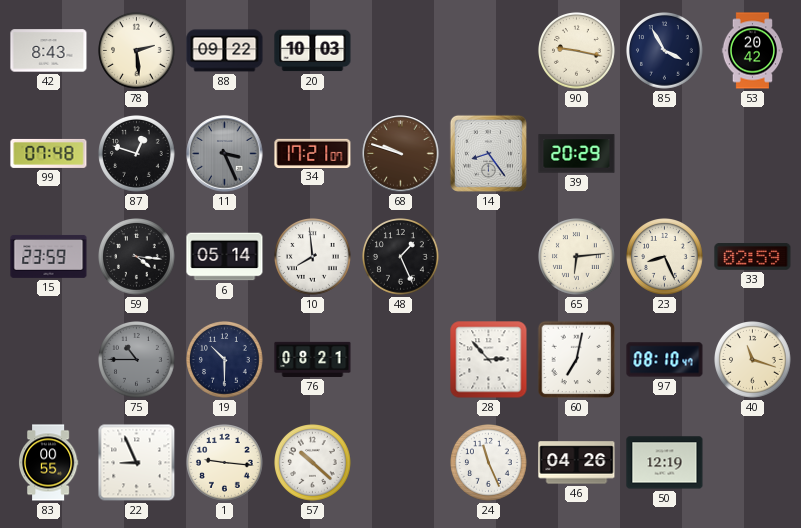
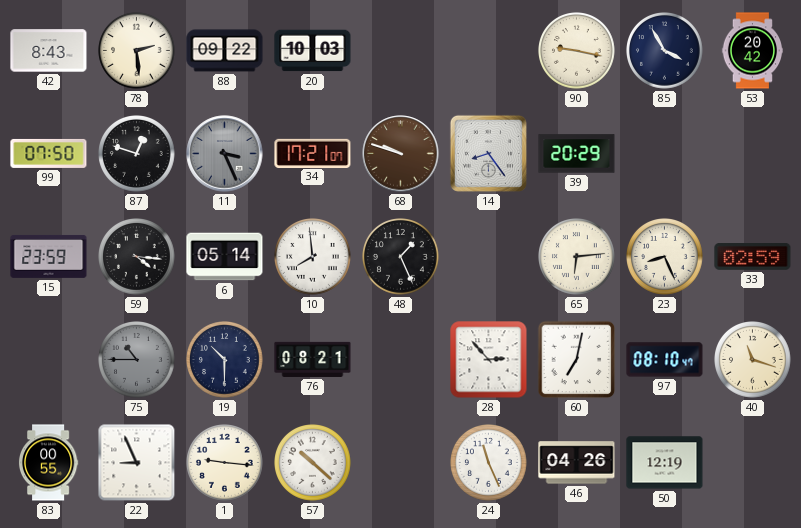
99: 07:48 -> 07:50 (49, 153)
